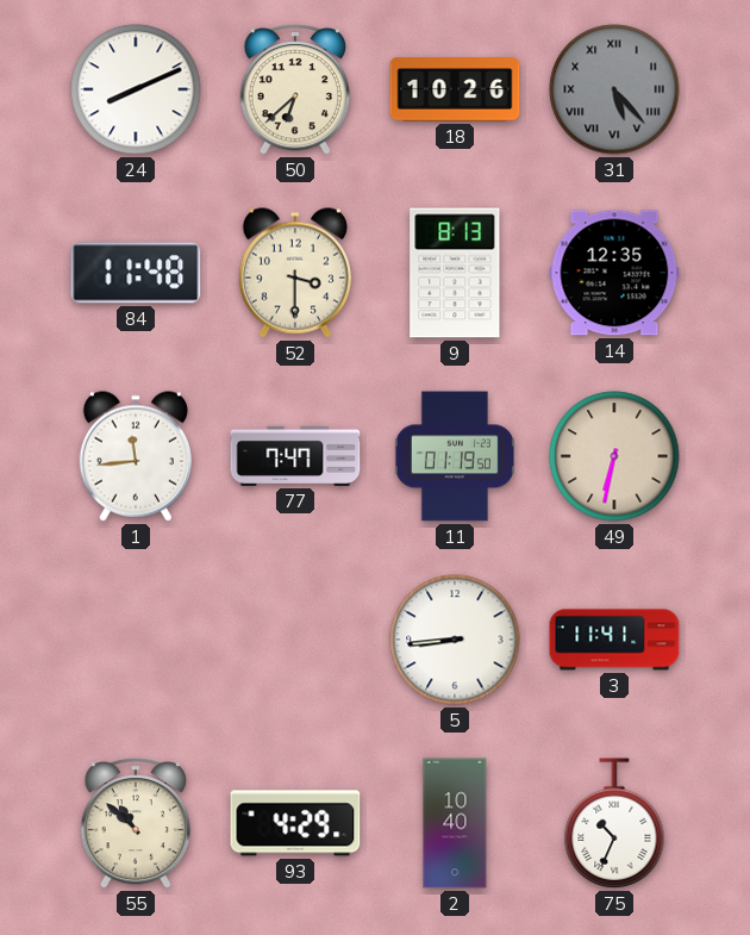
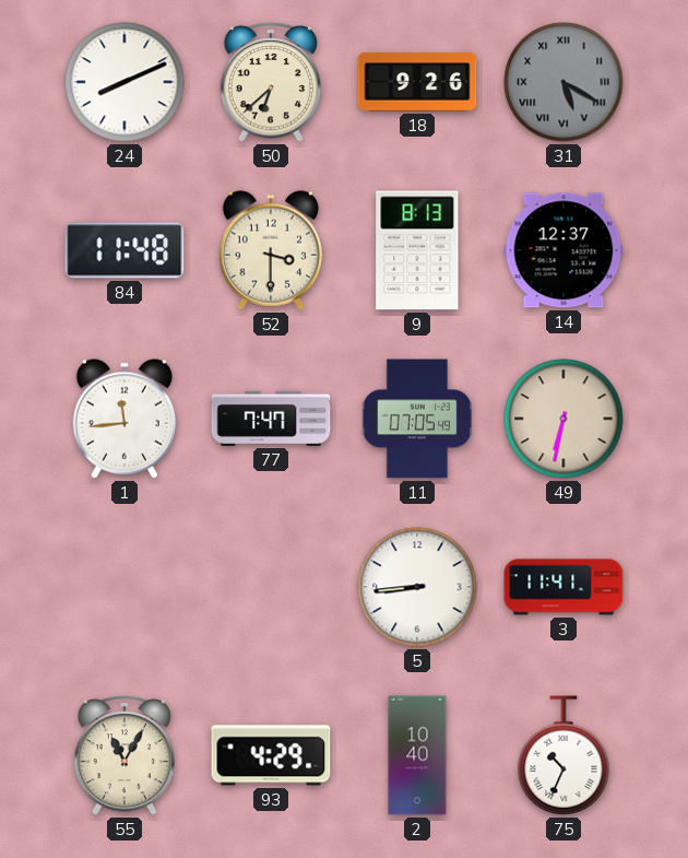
18: 10:26 -> 9:26 (417, 82)
31: 5:23 -> 5:20 (564, 82)
14: 12:35 -> 12:37 (564, 250)
11: 01:19 -> 07:05 (417, 419)
55: 10:52 -> 11:05 (124, 756)
